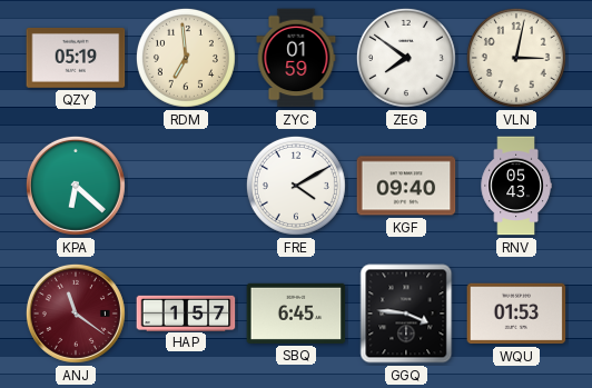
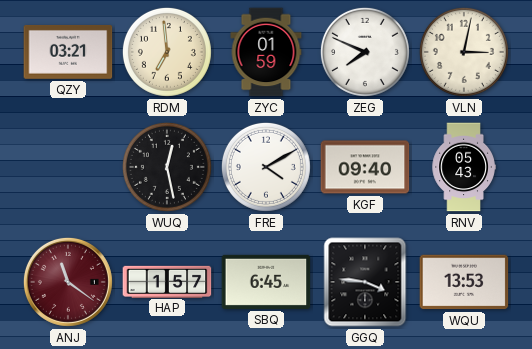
QZY: 05:19 -> 03:21 (68, 52)
ZEG: 7:51 -> 7:49 (365, 52)
KPA: 6:22 -> none (76, 186)
WUQ: none -> 12:28 (167, 167)
WQU: 01:53 -> 13:53 (464, 282)
